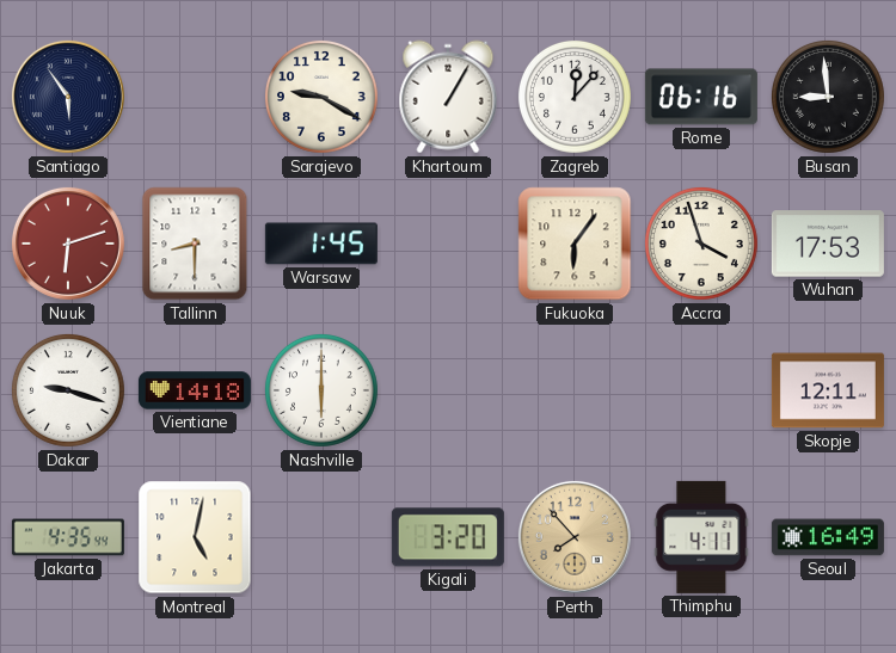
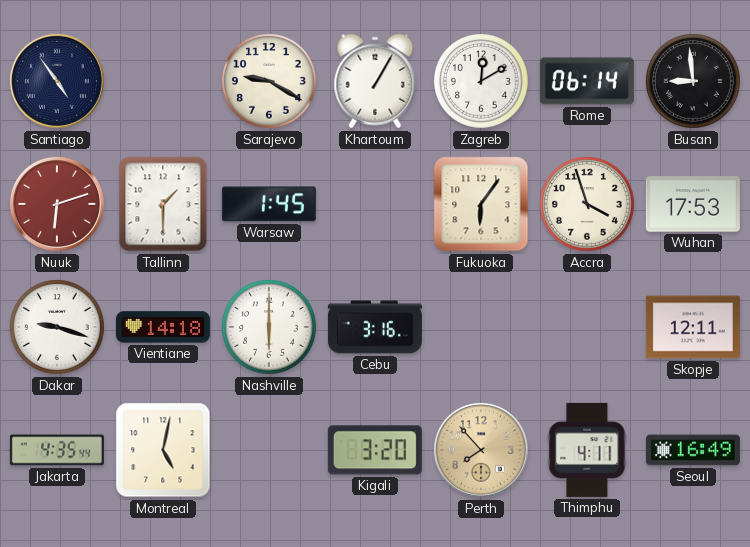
Santiago: 5:54 -> 4:54 (57, 81)
Zagreb: 12:07 -> 12:10 (481, 81)
Rome: 06:16 -> 06:14 (587, 81)
Tallinn: 8:30 -> 1:30 (163, 204)
Cebu: none -> 3:16 (375, 327)
